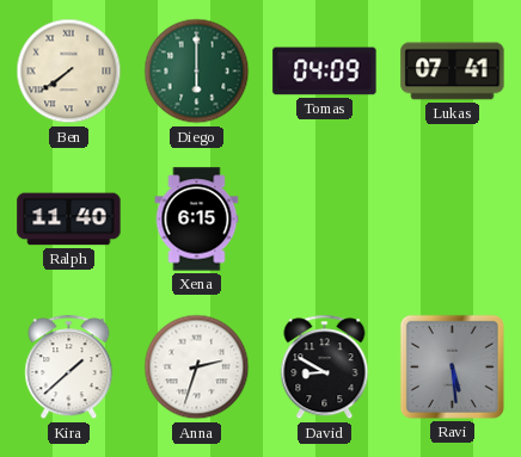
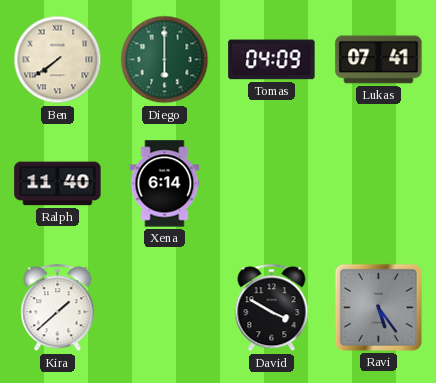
Xena: 6:15 -> 6:14 (165, 184)
Anna: 2:33 -> none (197, 368)
David: 8:50 -> 3:50 (272, 308)
Ravi: 5:29 -> 5:24 (378, 307)
